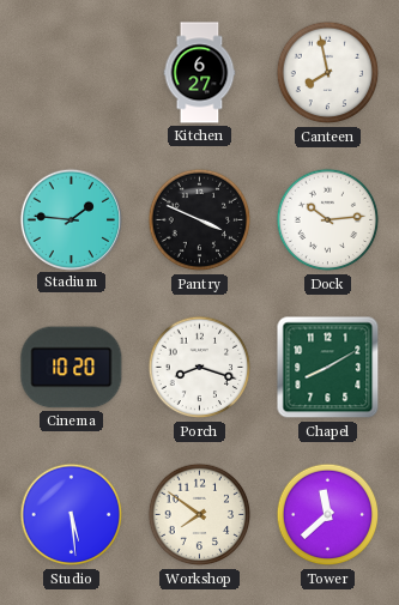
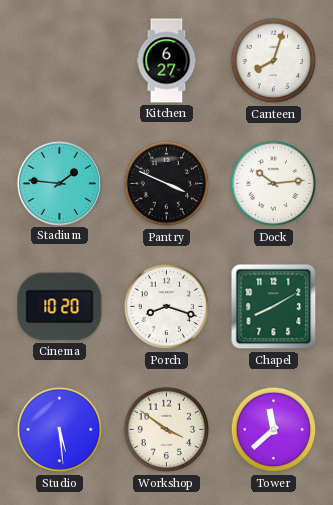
Canteen: 7:58 -> 8:03 (274, 61)
Workshop: 7:51 -> 3:51 (167, 430)
